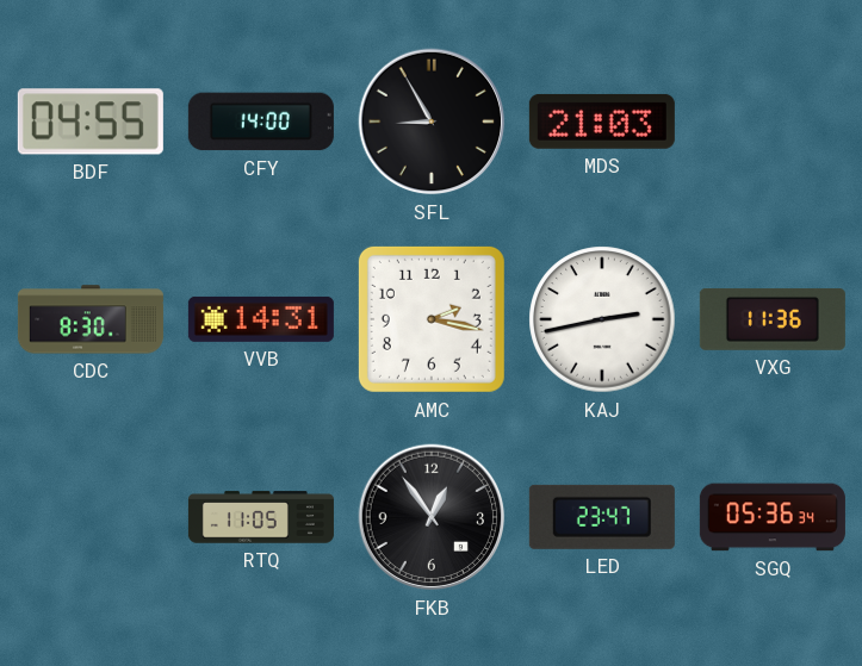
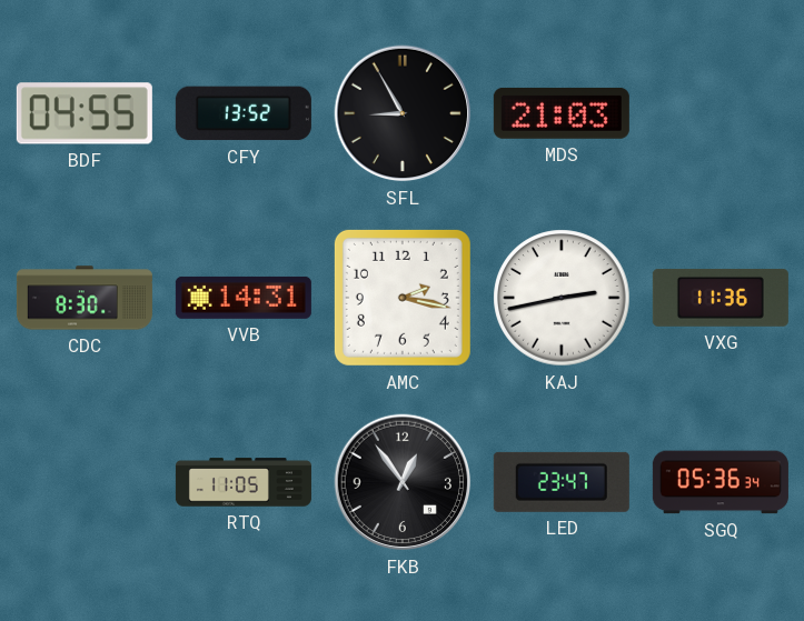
CFY: 14:00 -> 13:52 (244, 113)
